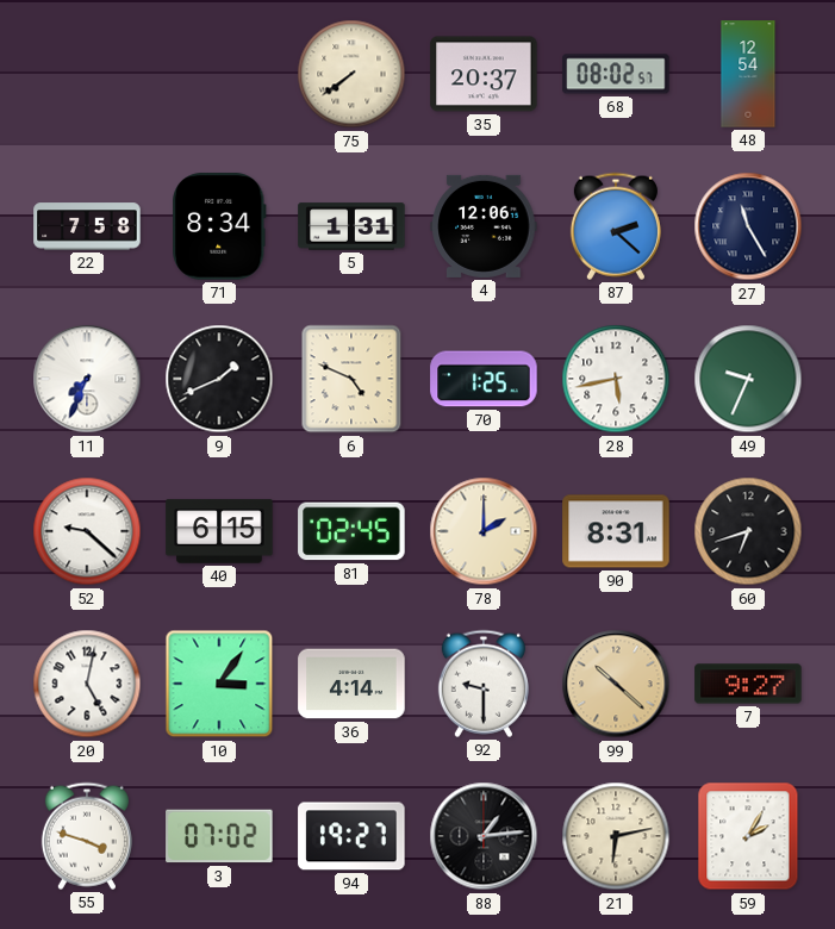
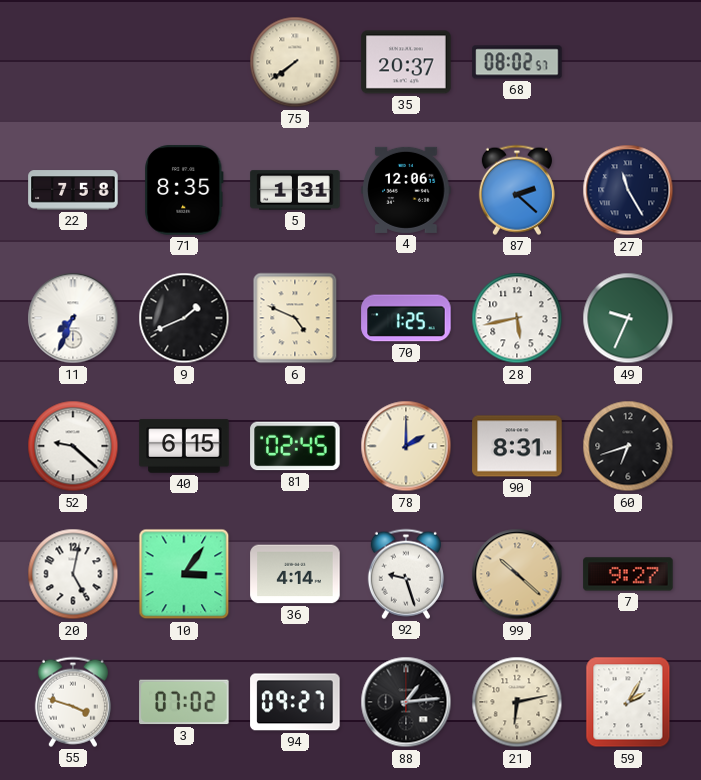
48: 12:54 -> none (748, 74)
71: 8:34 -> 8:35 (184, 190)
92: 9:30 -> 9:27 (406, 574)
94: 19:27 -> 09:27 (295, 702)
